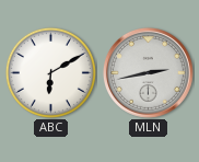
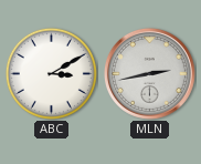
ABC: 6:10 -> 3:10 (51, 73)
